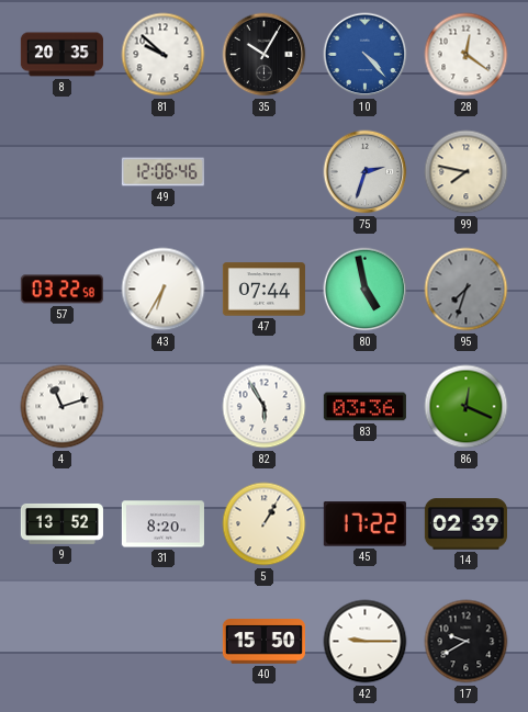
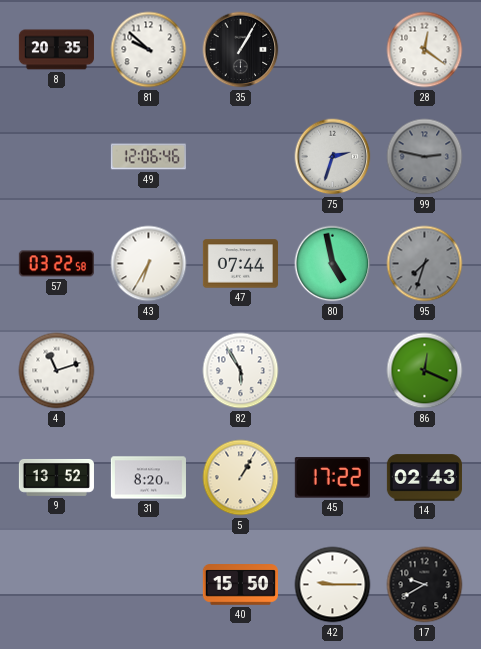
35: 10:05 -> 1:05 (241, 50)
10: 4:23 -> none (366, 55)
99: 7:47 -> 2:47 (425, 157)
99 dial: cream -> grey (425, 157)
83: 03:36 -> none (364, 407)
14: 02:39 -> 02:43 (424, 478)
